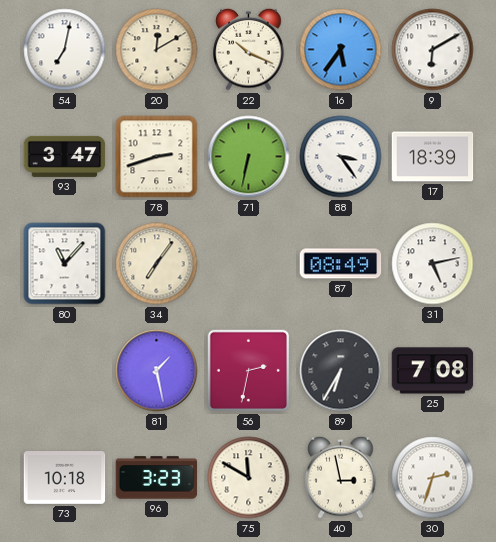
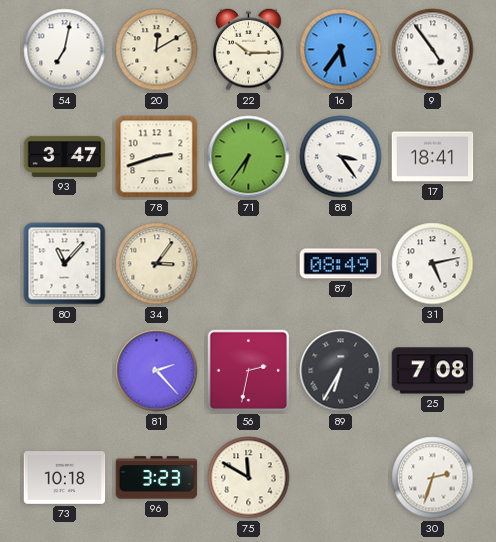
22: 10:19 -> 10:15 (249, 49)
9: 6:10 -> 4:54 (433, 50)
71: 6:32 -> 6:36 (249, 157)
17: 18:39 -> 18:41 (433, 157)
34: 7:06 -> 3:06 (157, 264)
81: 1:28 -> 2:23 (157, 371)
40: 2:58 -> none (341, 477)
